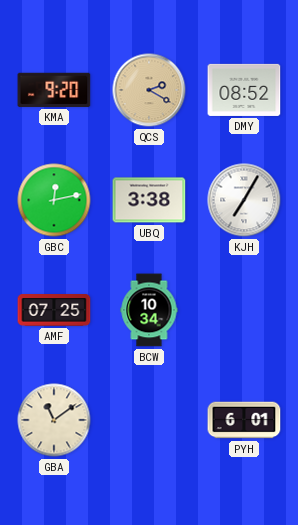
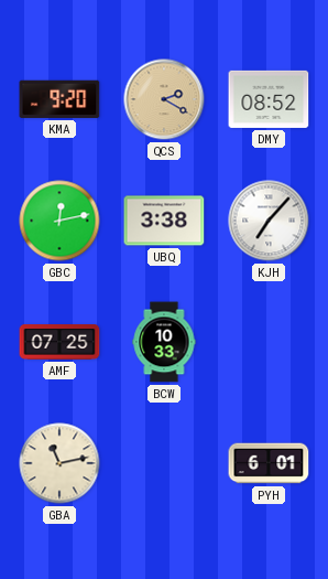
KJH: 7:05 -> 7:07 (269, 221)
BCW: 10:34 -> 10:33 (164, 342)
GBA: 11:09 -> 11:13 (59, 463)
